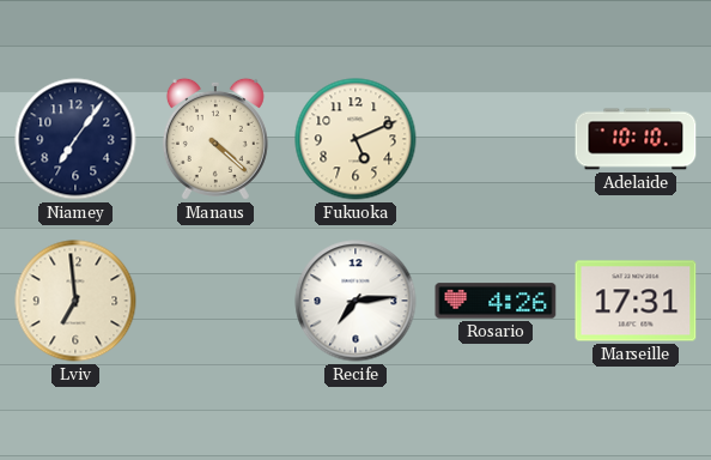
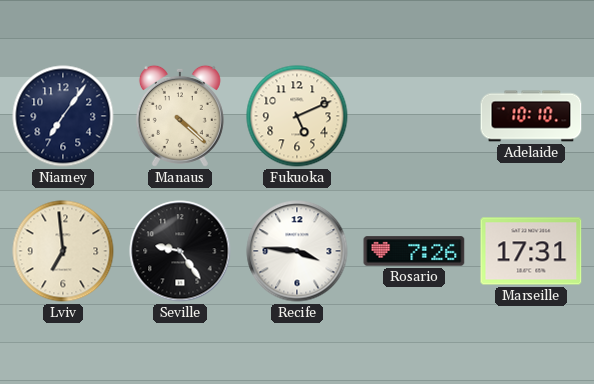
Seville: none -> 9:24 (180, 251)
Recife: 7:14 -> 3:46 (297, 251)
Rosario: 4:26 -> 7:26 (414, 251)
